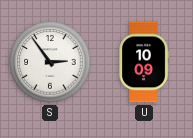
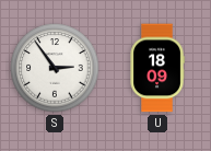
U: 10:09 -> 18:09 (157, 68)
